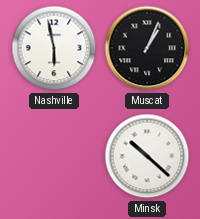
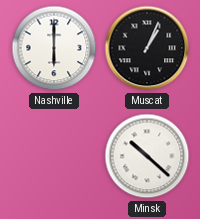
Nashville: 5:58 -> 6:00 (54, 48)
